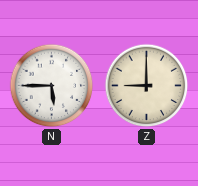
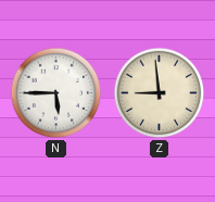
Z: 9:00 -> 8:59 (160, 93)
